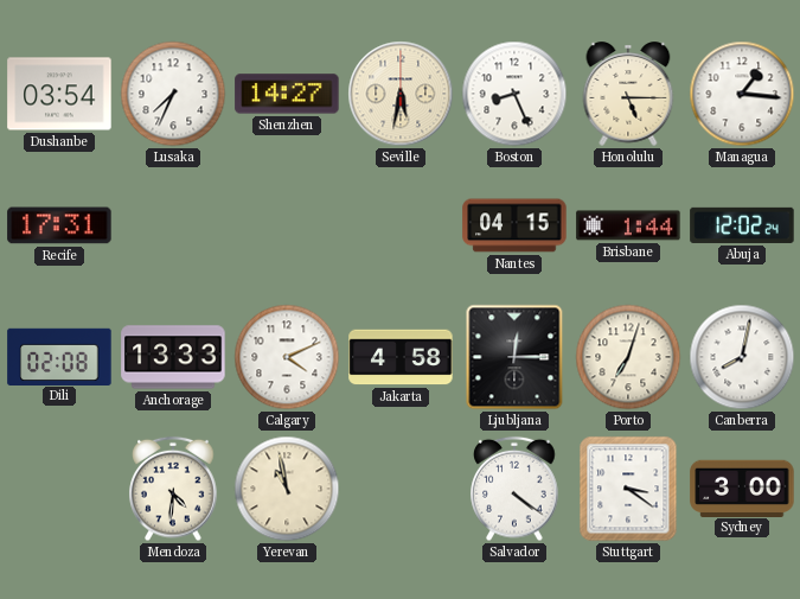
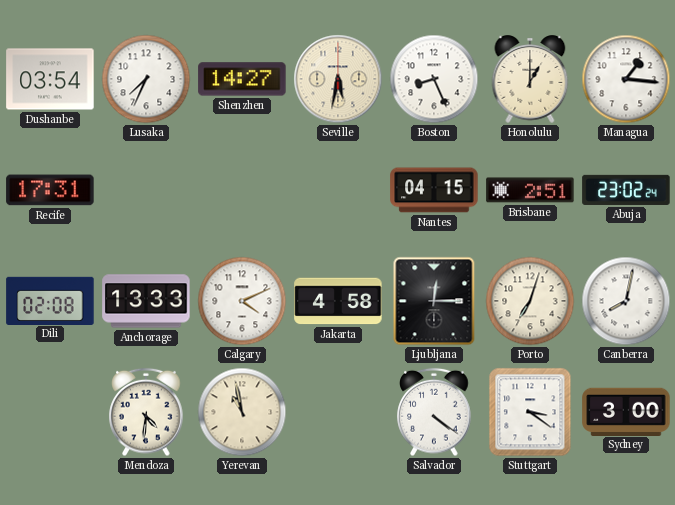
Honolulu: 5:15 -> 1:00 (530, 79)
Brisbane: 1:44 -> 2:51 (530, 190)
Abuja: 12:02 -> 23:02 (626, 190)
